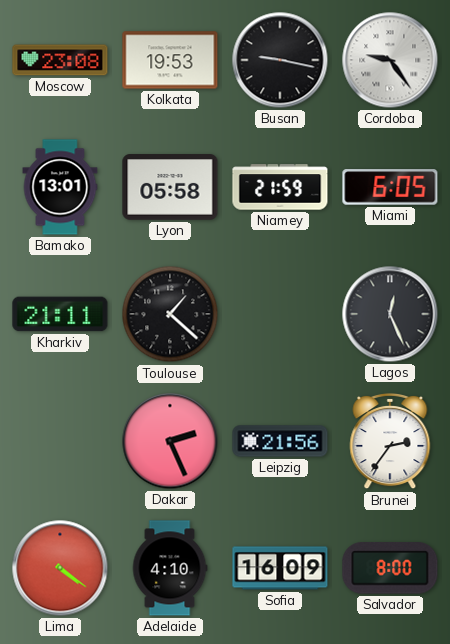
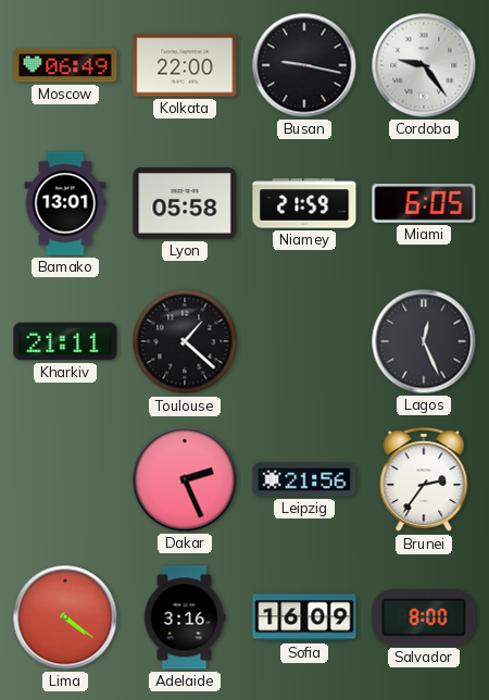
Moscow: 23:08 -> 06:49 (65, 65)
Kolkata: 19:53 -> 22:00 (185, 65)
Adelaide: 4:10 -> 3:16 (185, 617)
